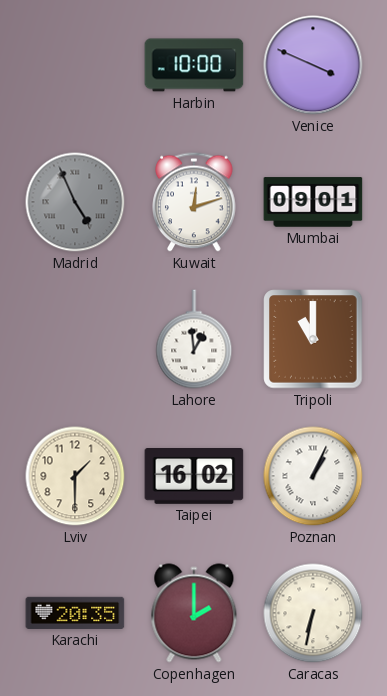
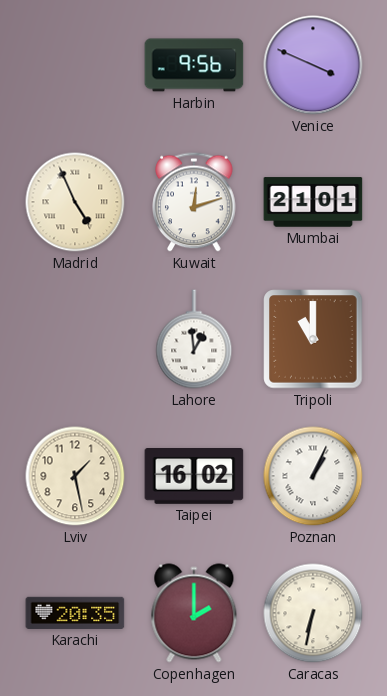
Harbin: 10:00 -> 9:56 (194, 65)
Madrid dial: grey -> cream (75, 202)
Mumbai: 09:01 -> 21:01 (313, 202)
Lviv: 1:30 -> 1:28 (75, 476)
